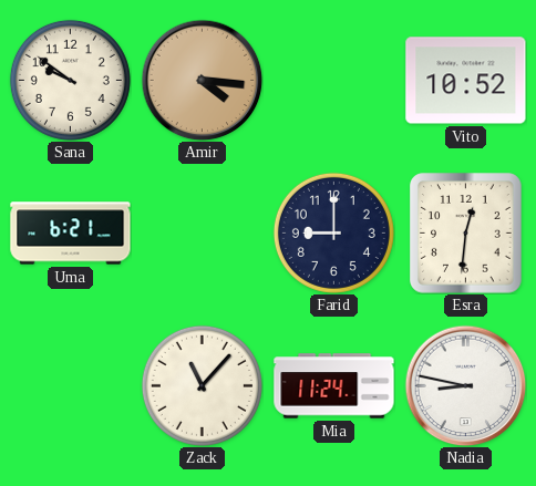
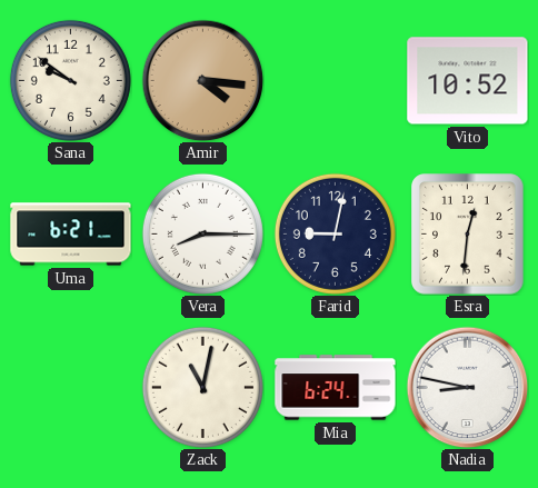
Vera: none -> 8:15 (202, 233)
Farid: 9:00 -> 9:02 (335, 233)
Zack: 11:07 -> 11:02 (202, 387)
Mia: 11:24 -> 6:24 (336, 388)
